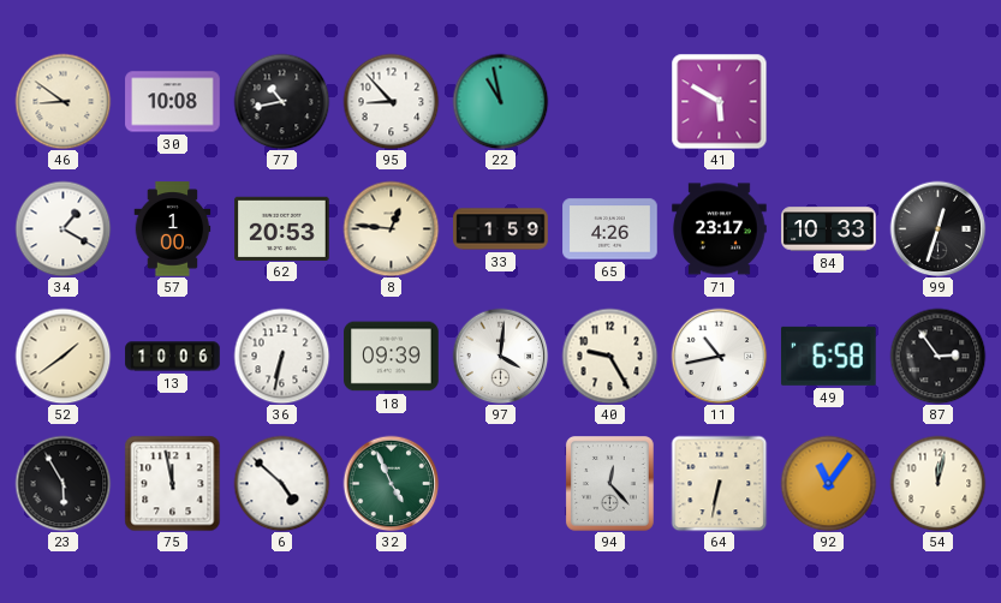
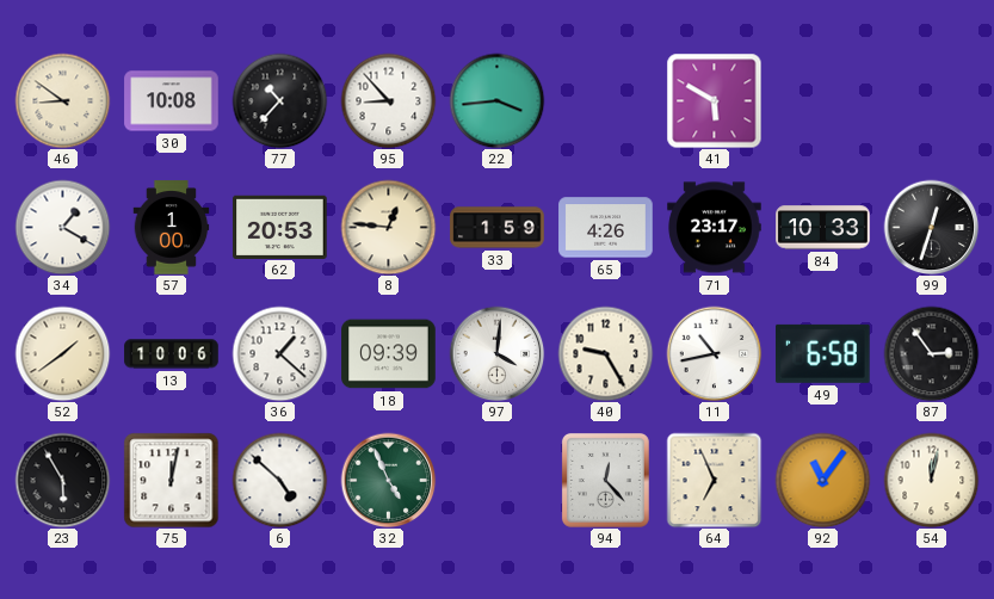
77: 10:43 -> 10:37 (279, 100)
22: 10:58 -> 3:44 (496, 100)
36: 6:32 -> 1:22 (279, 353)
75: 11:58 -> 12:02 (171, 480)
64: 6:32 -> 6:56 (714, 480)
